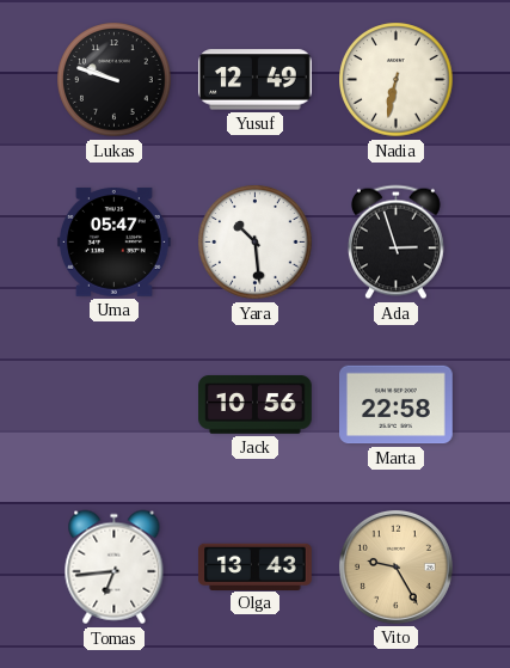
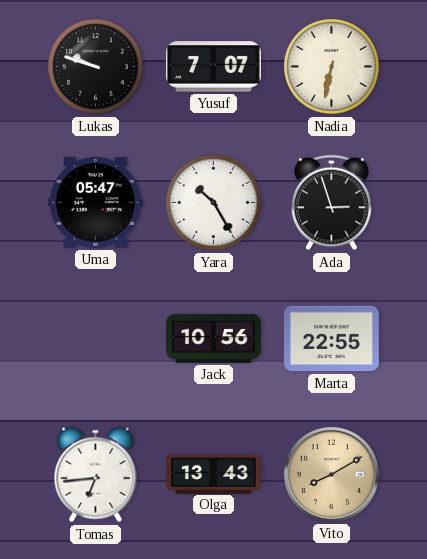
Yusuf: 12:49 -> 7:07 (213, 67)
Yara: 10:29 -> 10:25 (214, 203)
Marta: 22:58 -> 22:55 (332, 339)
Vito: 9:25 -> 8:10 (331, 474)
